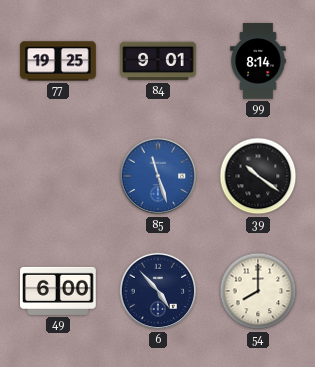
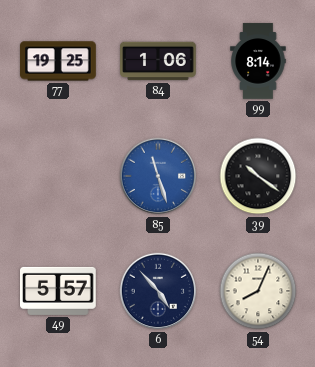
84: 9:01 -> 1:06 (158, 61)
49: 6:00 -> 5:57 (59, 291)
54: 8:00 -> 8:04 (258, 291)
